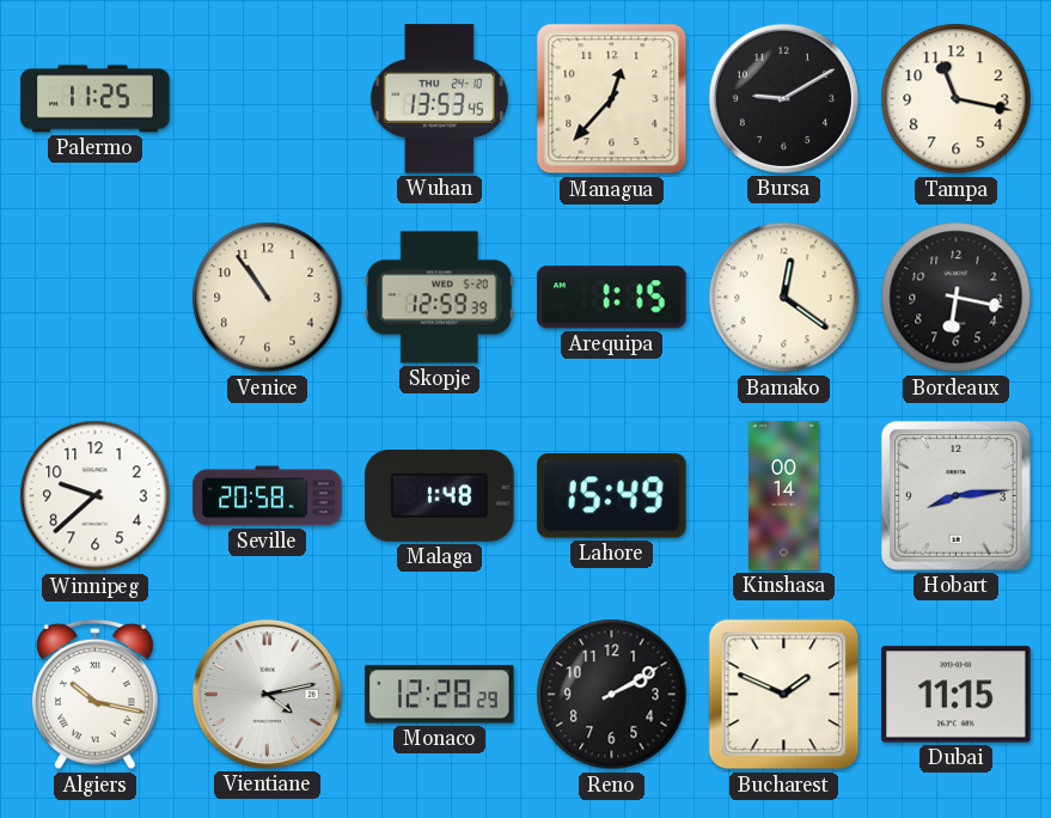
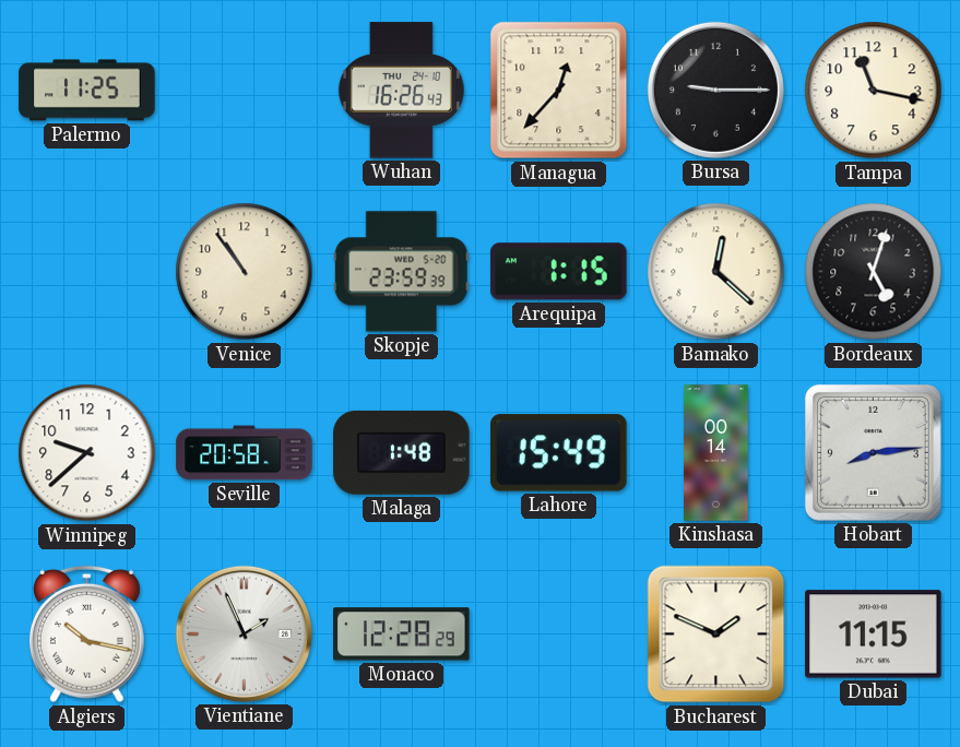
Wuhan: 13:53 -> 16:26 (401, 91)
Bursa: 9:10 -> 9:15 (715, 90)
Skopje: 12:59 -> 23:59 (401, 272)
Bamako: 12:21 -> 12:22 (716, 272)
Bordeaux: 6:17 -> 5:03 (874, 272)
Vientiane: 4:13 -> 1:56 (244, 633)
Reno: 2:10 -> none (612, 695)
